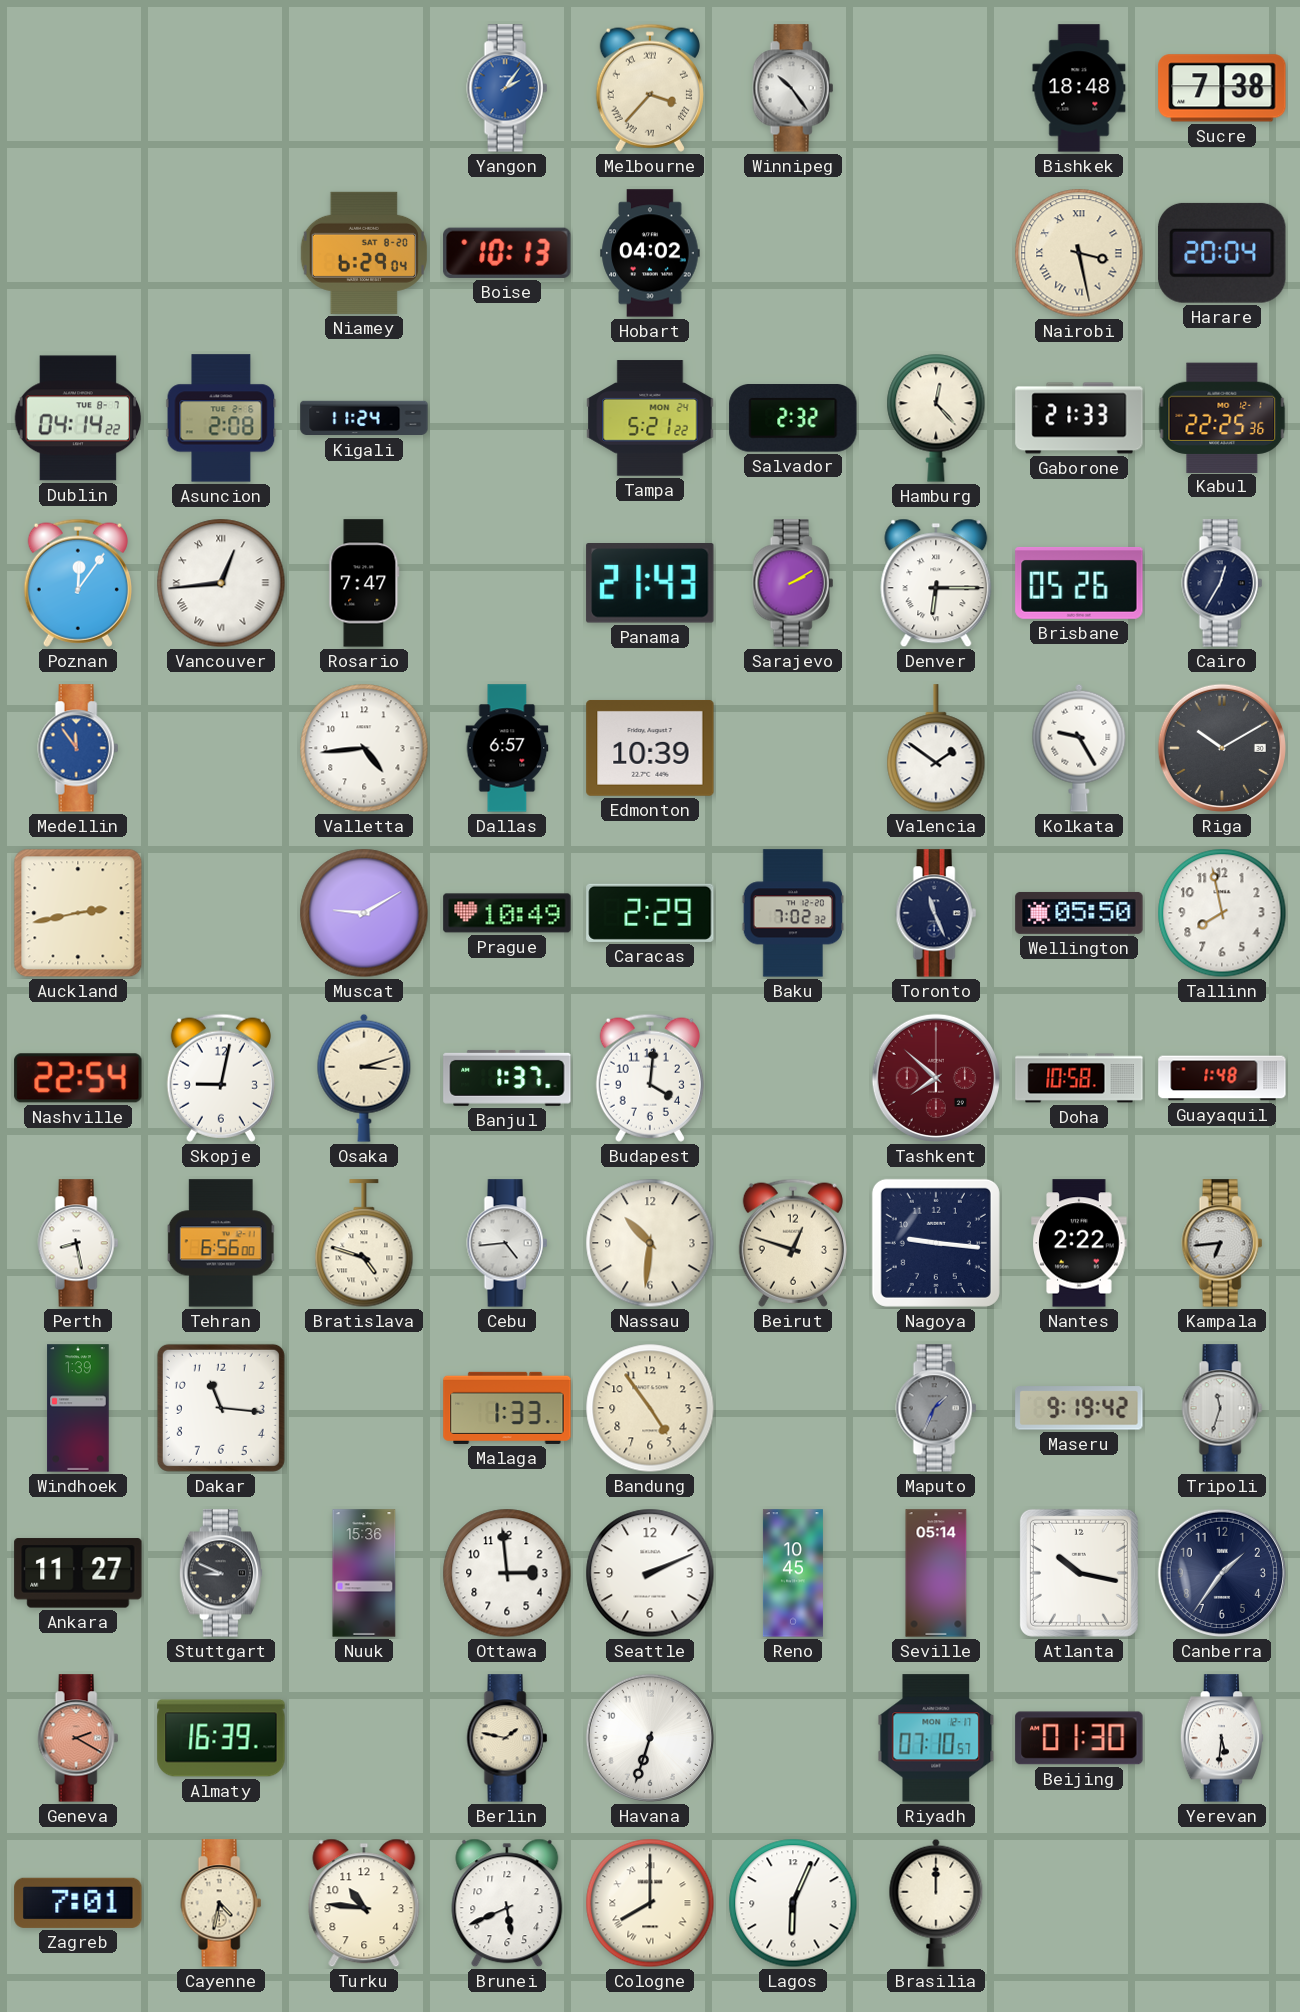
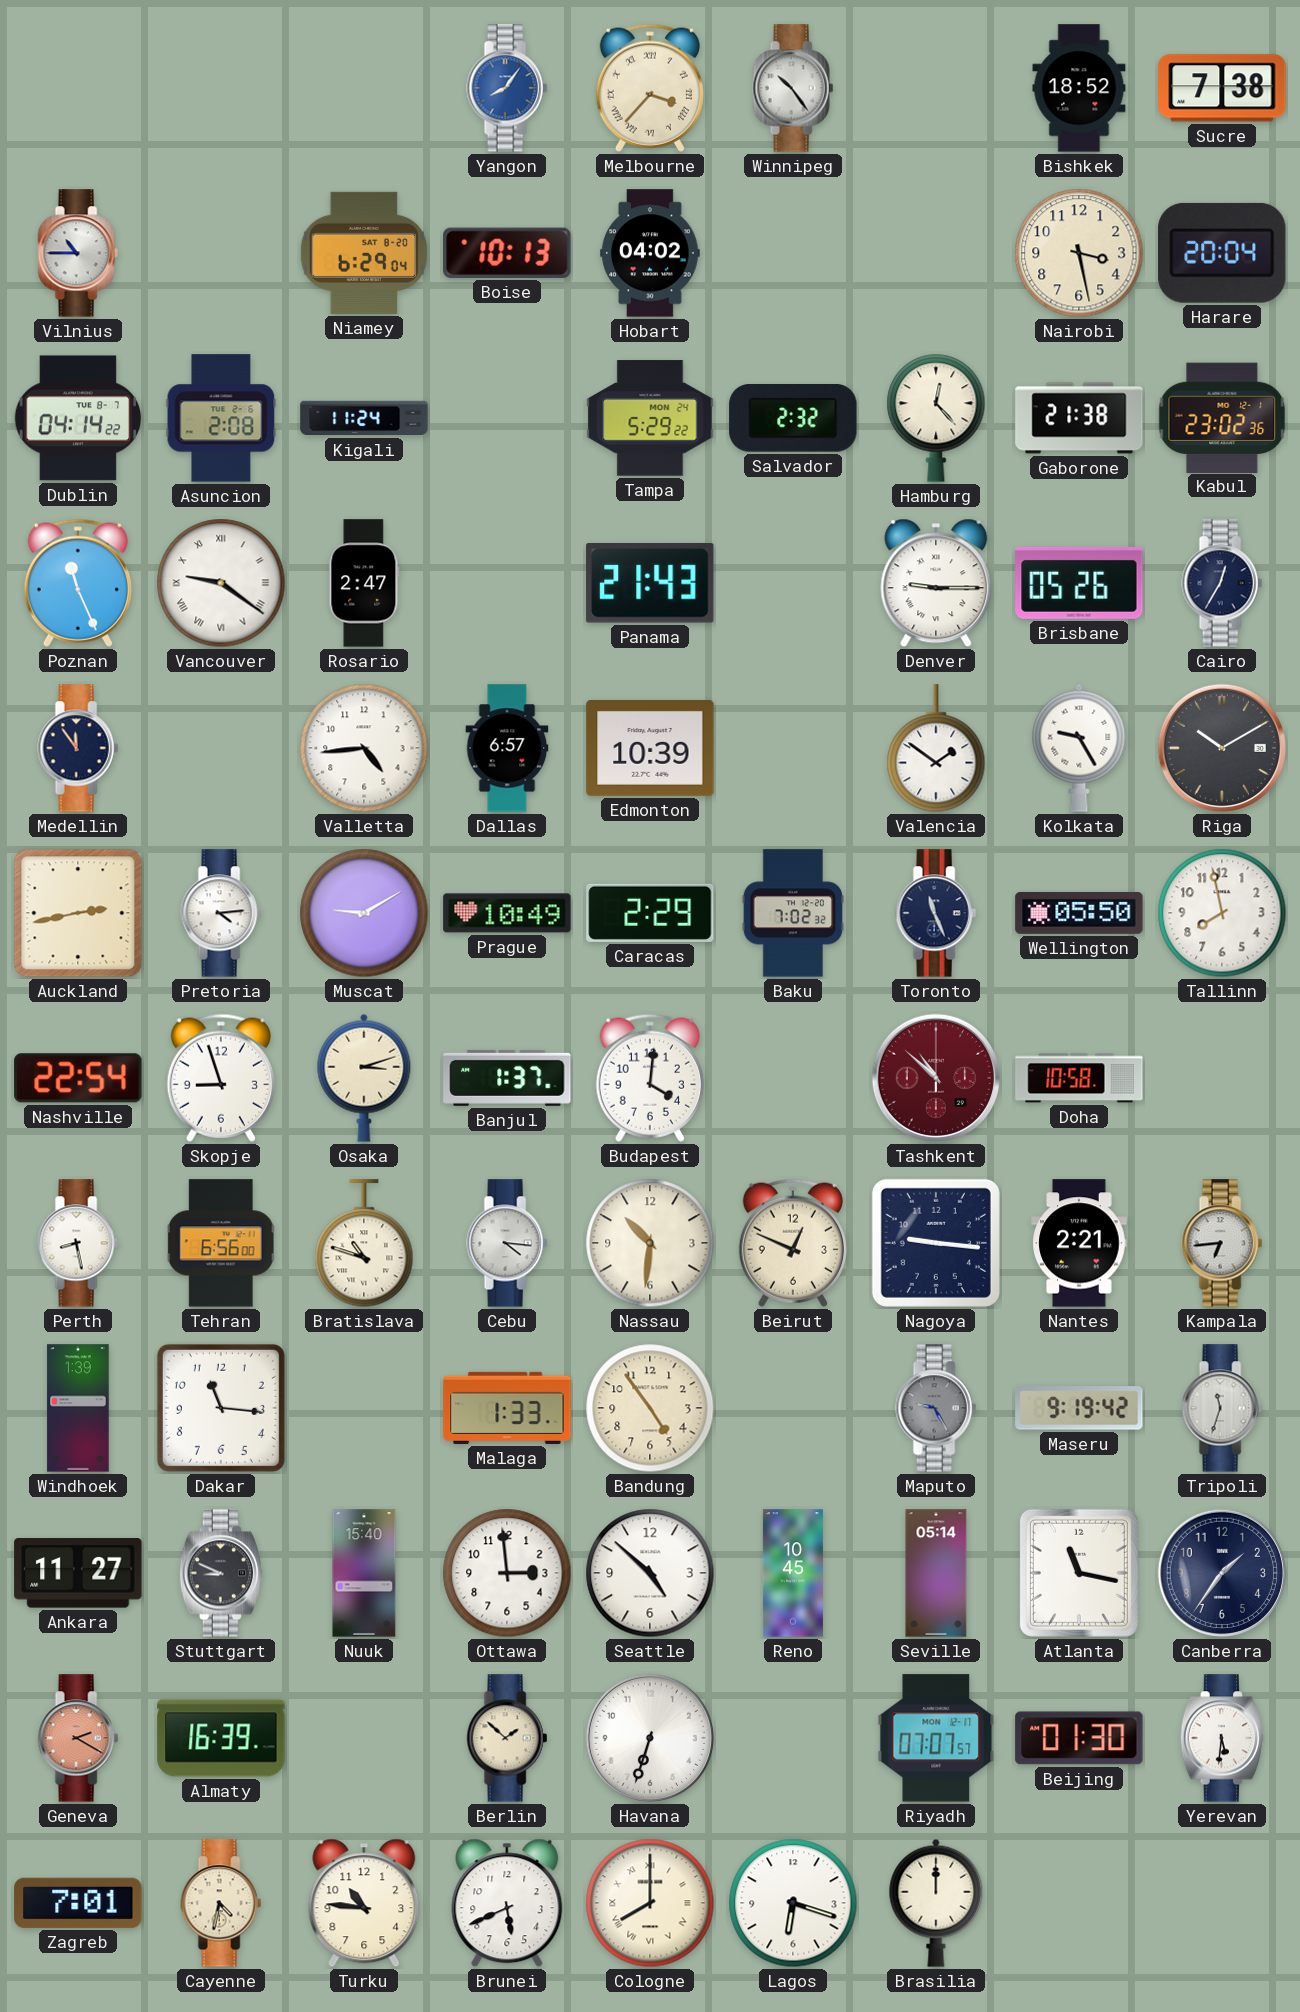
Yangon: 2:06 -> 8:06 (507, 88)
Bishkek: 18:48 -> 18:52 (1079, 88)
Vilnius: none -> 10:45 (78, 253)
Nairobi numerals: Roman -> Arabic (1079, 253)
Tampa: 5:21 -> 5:29 (650, 418)
Gaborone: 21:33 -> 21:38 (1079, 418)
Kabul: 22:25 -> 23:02 (1222, 417)
Poznan: 12:06 -> 11:26 (78, 583)
Vancouver: 12:44 -> 9:21 (221, 583)
Rosario: 7:47 -> 2:47 (364, 583)
Sarajevo: 2:10 -> none (793, 583)
Denver: 6:15 -> 9:15 (936, 583)
Medellin dial: blue -> navy (78, 748)
Pretoria: none -> 4:14 (221, 913)
Skopje: 9:02 -> 8:57 (221, 1078)
Tashkent: 7:52 -> 10:52 (936, 1078)
Guayaquil: 1:48 -> none (1222, 1078)
Bratislava: 4:48 -> 10:48 (364, 1244)
Cebu: 4:44 -> 4:16 (507, 1243)
Beirut: 12:48 -> 12:49 (793, 1243)
Nantes: 2:22 -> 2:21 (1079, 1243)
Maputo: 1:34 -> 9:25 (936, 1408)
Nuuk: 15:36 -> 15:40 (364, 1573)
Seattle: 2:11 -> 4:52 (650, 1573)
Atlanta: 10:17 -> 11:17 (1079, 1573)
Berlin: 1:47 -> 1:52 (507, 1738)
Riyadh: 07:10 -> 07:07 (936, 1738)
Lagos: 6:04 -> 6:18 (793, 1903)
